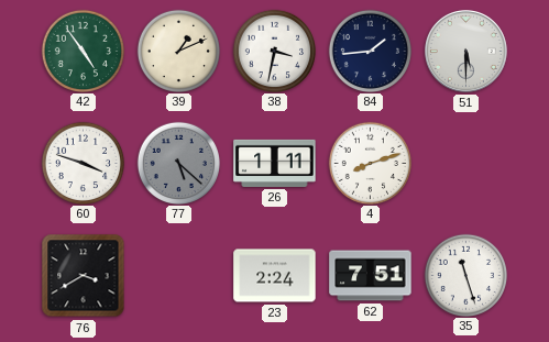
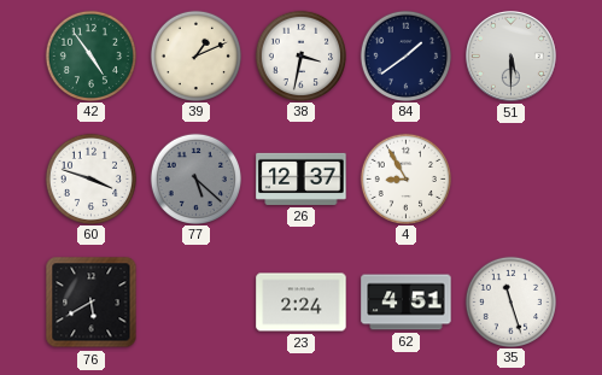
84: 1:44 -> 1:39 (405, 55)
26: 1:11 -> 12:37 (302, 178)
4: 8:12 -> 8:55 (405, 178)
76: 3:40 -> 5:40 (92, 303)
62: 7:51 -> 4:51 (407, 303)
